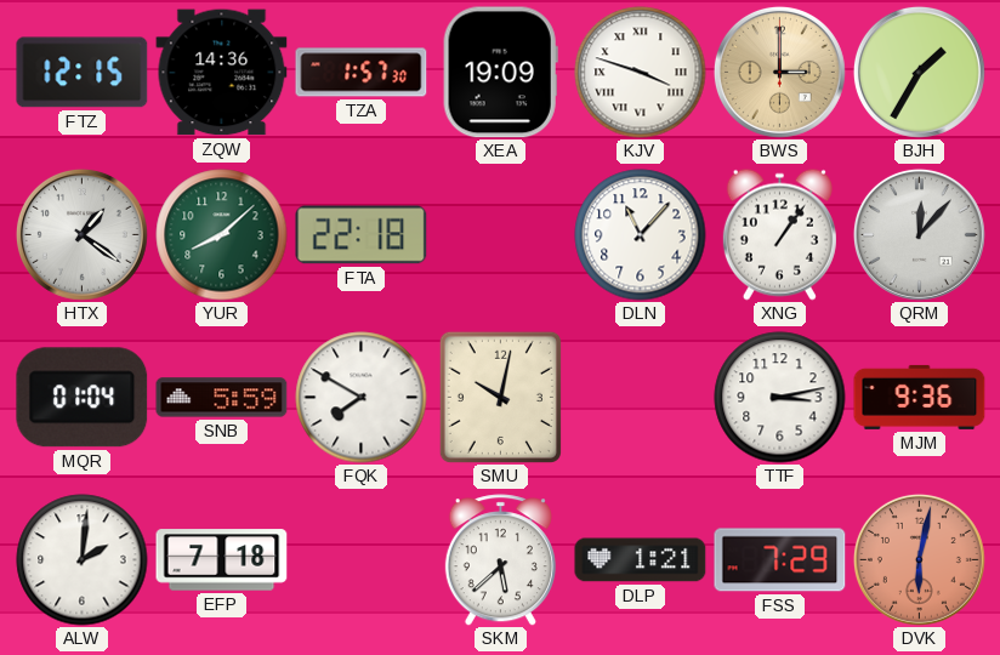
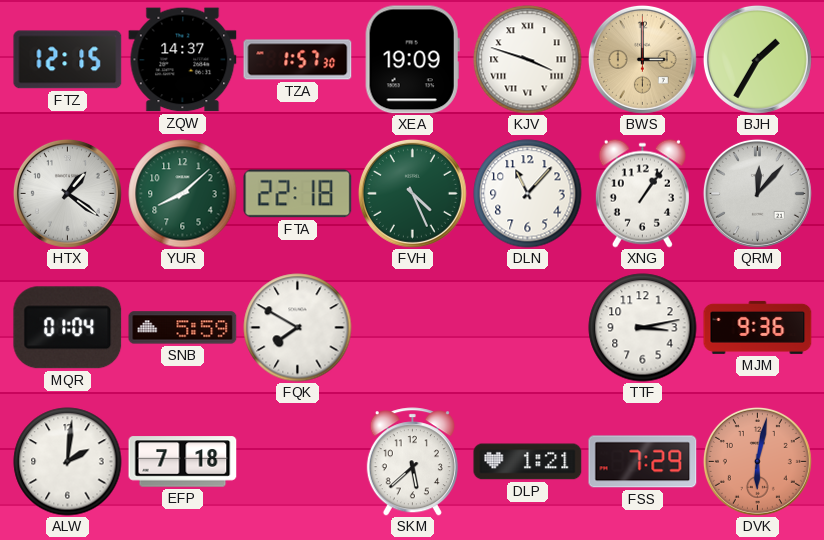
ZQW: 14:36 -> 14:37 (183, 60)
FVH: none -> 4:26 (412, 193)
SMU: 10:02 -> none (500, 397)
